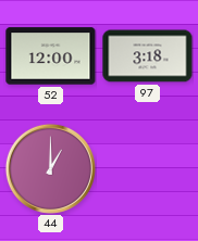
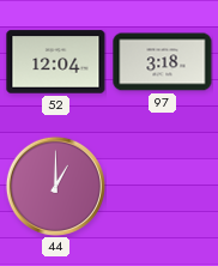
52: 12:00 -> 12:04 (56, 62)
